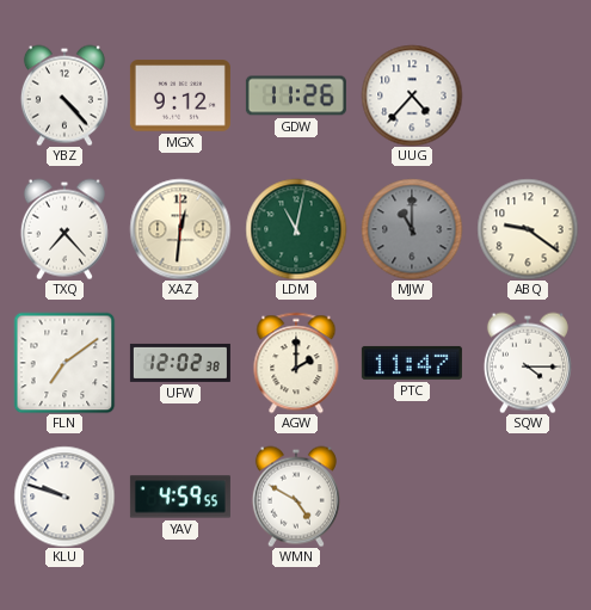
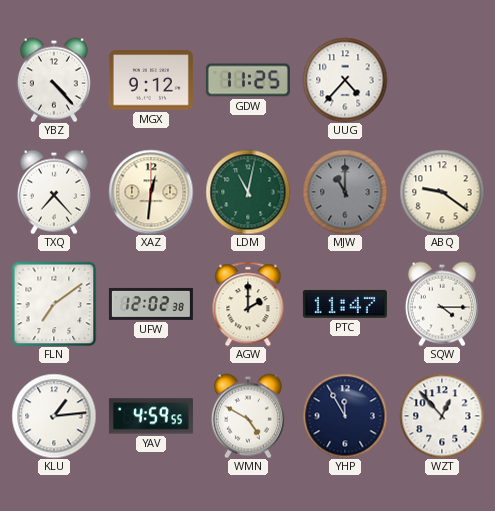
GDW: 11:26 -> 11:25 (248, 80)
KLU: 9:48 -> 1:14 (54, 416)
YHP: none -> 11:55 (345, 416)
WZT: none -> 12:53 (442, 416)
